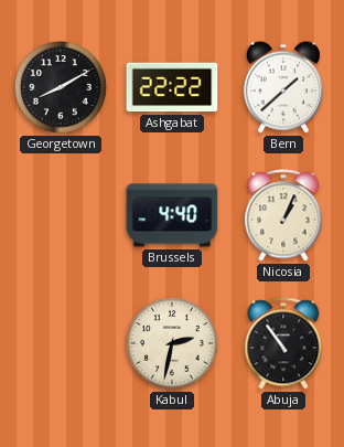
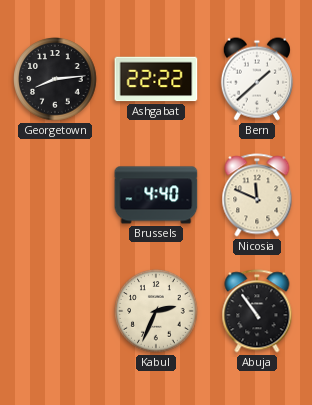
Georgetown: 8:10 -> 8:14 (55, 79)
Nicosia: 1:04 -> 11:49 (257, 195)
Kabul: 2:32 -> 2:34 (156, 311)
